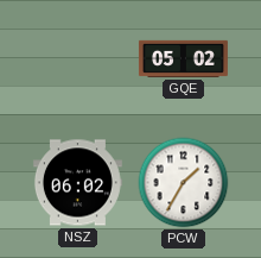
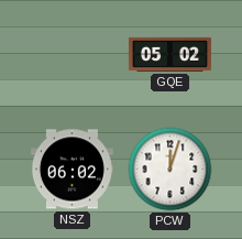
PCW: 1:35 -> 12:03 (170, 170)
